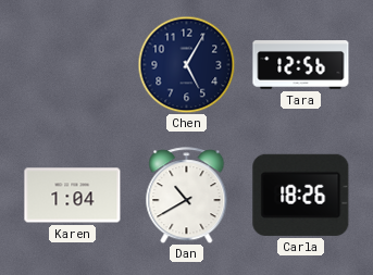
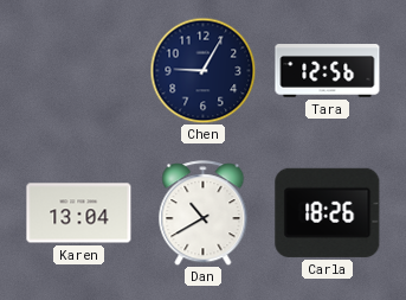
Chen: 5:05 -> 9:05 (202, 70)
Karen: 1:04 -> 13:04 (79, 213)
